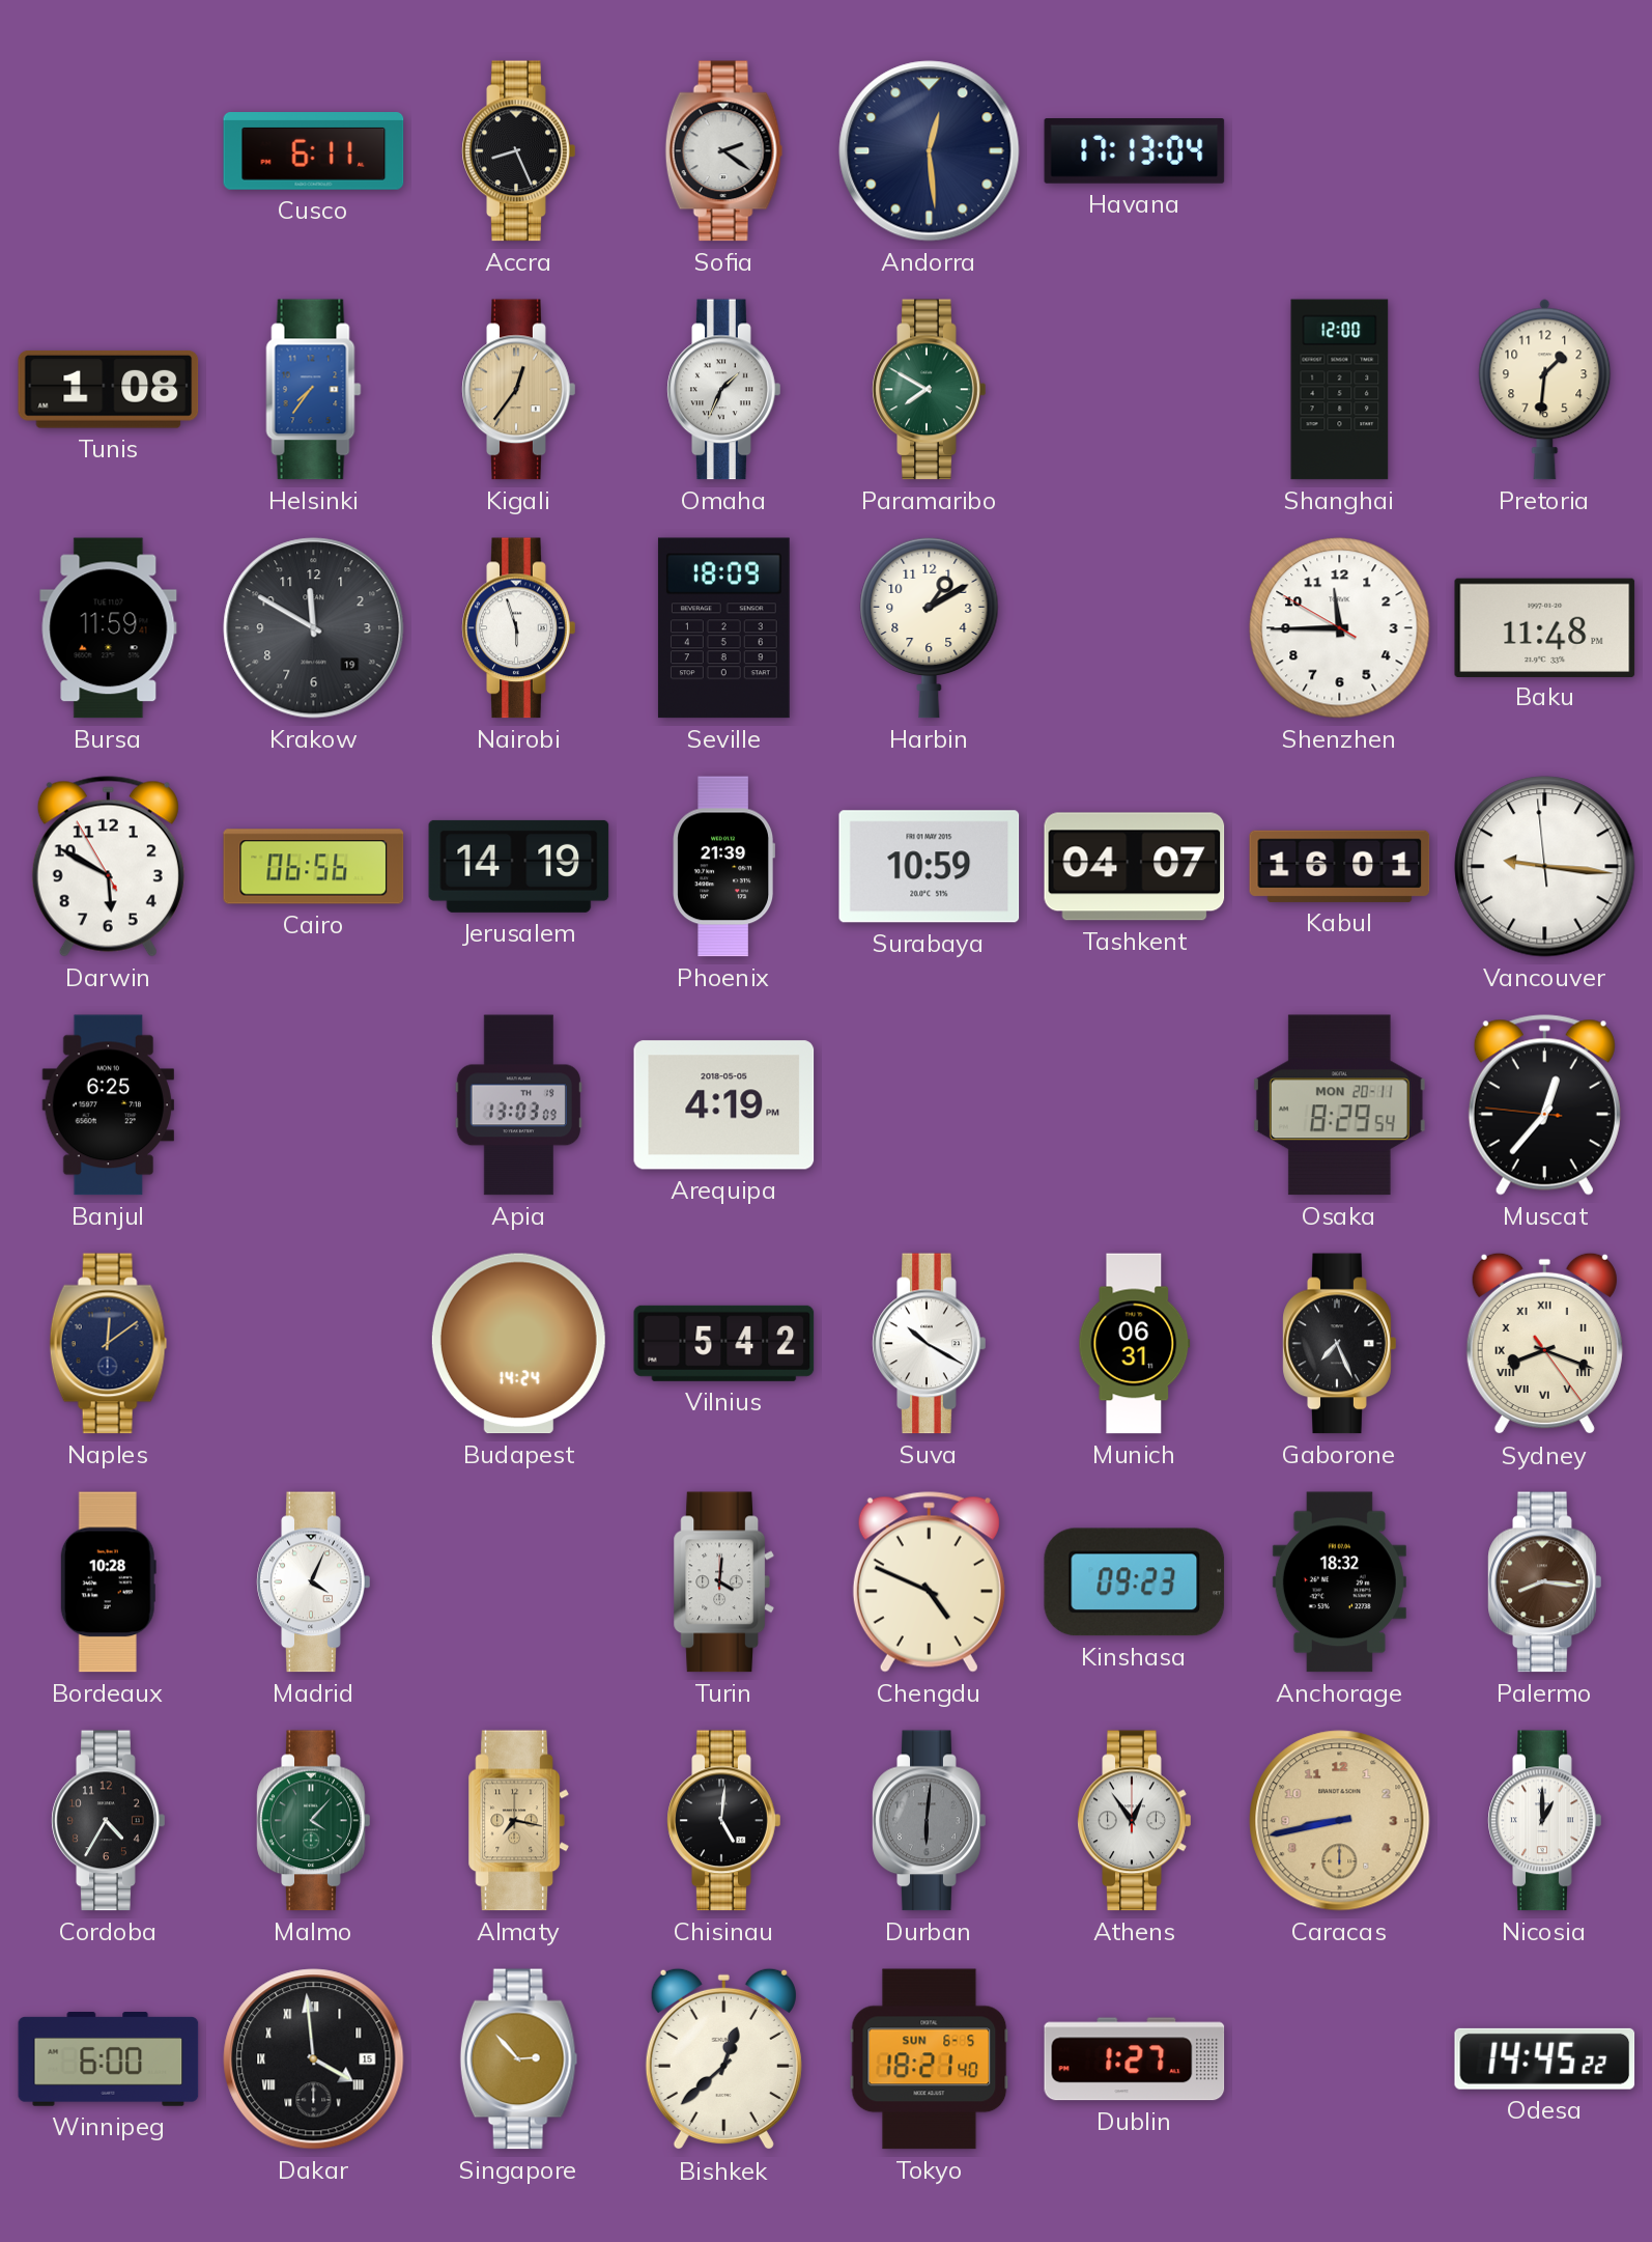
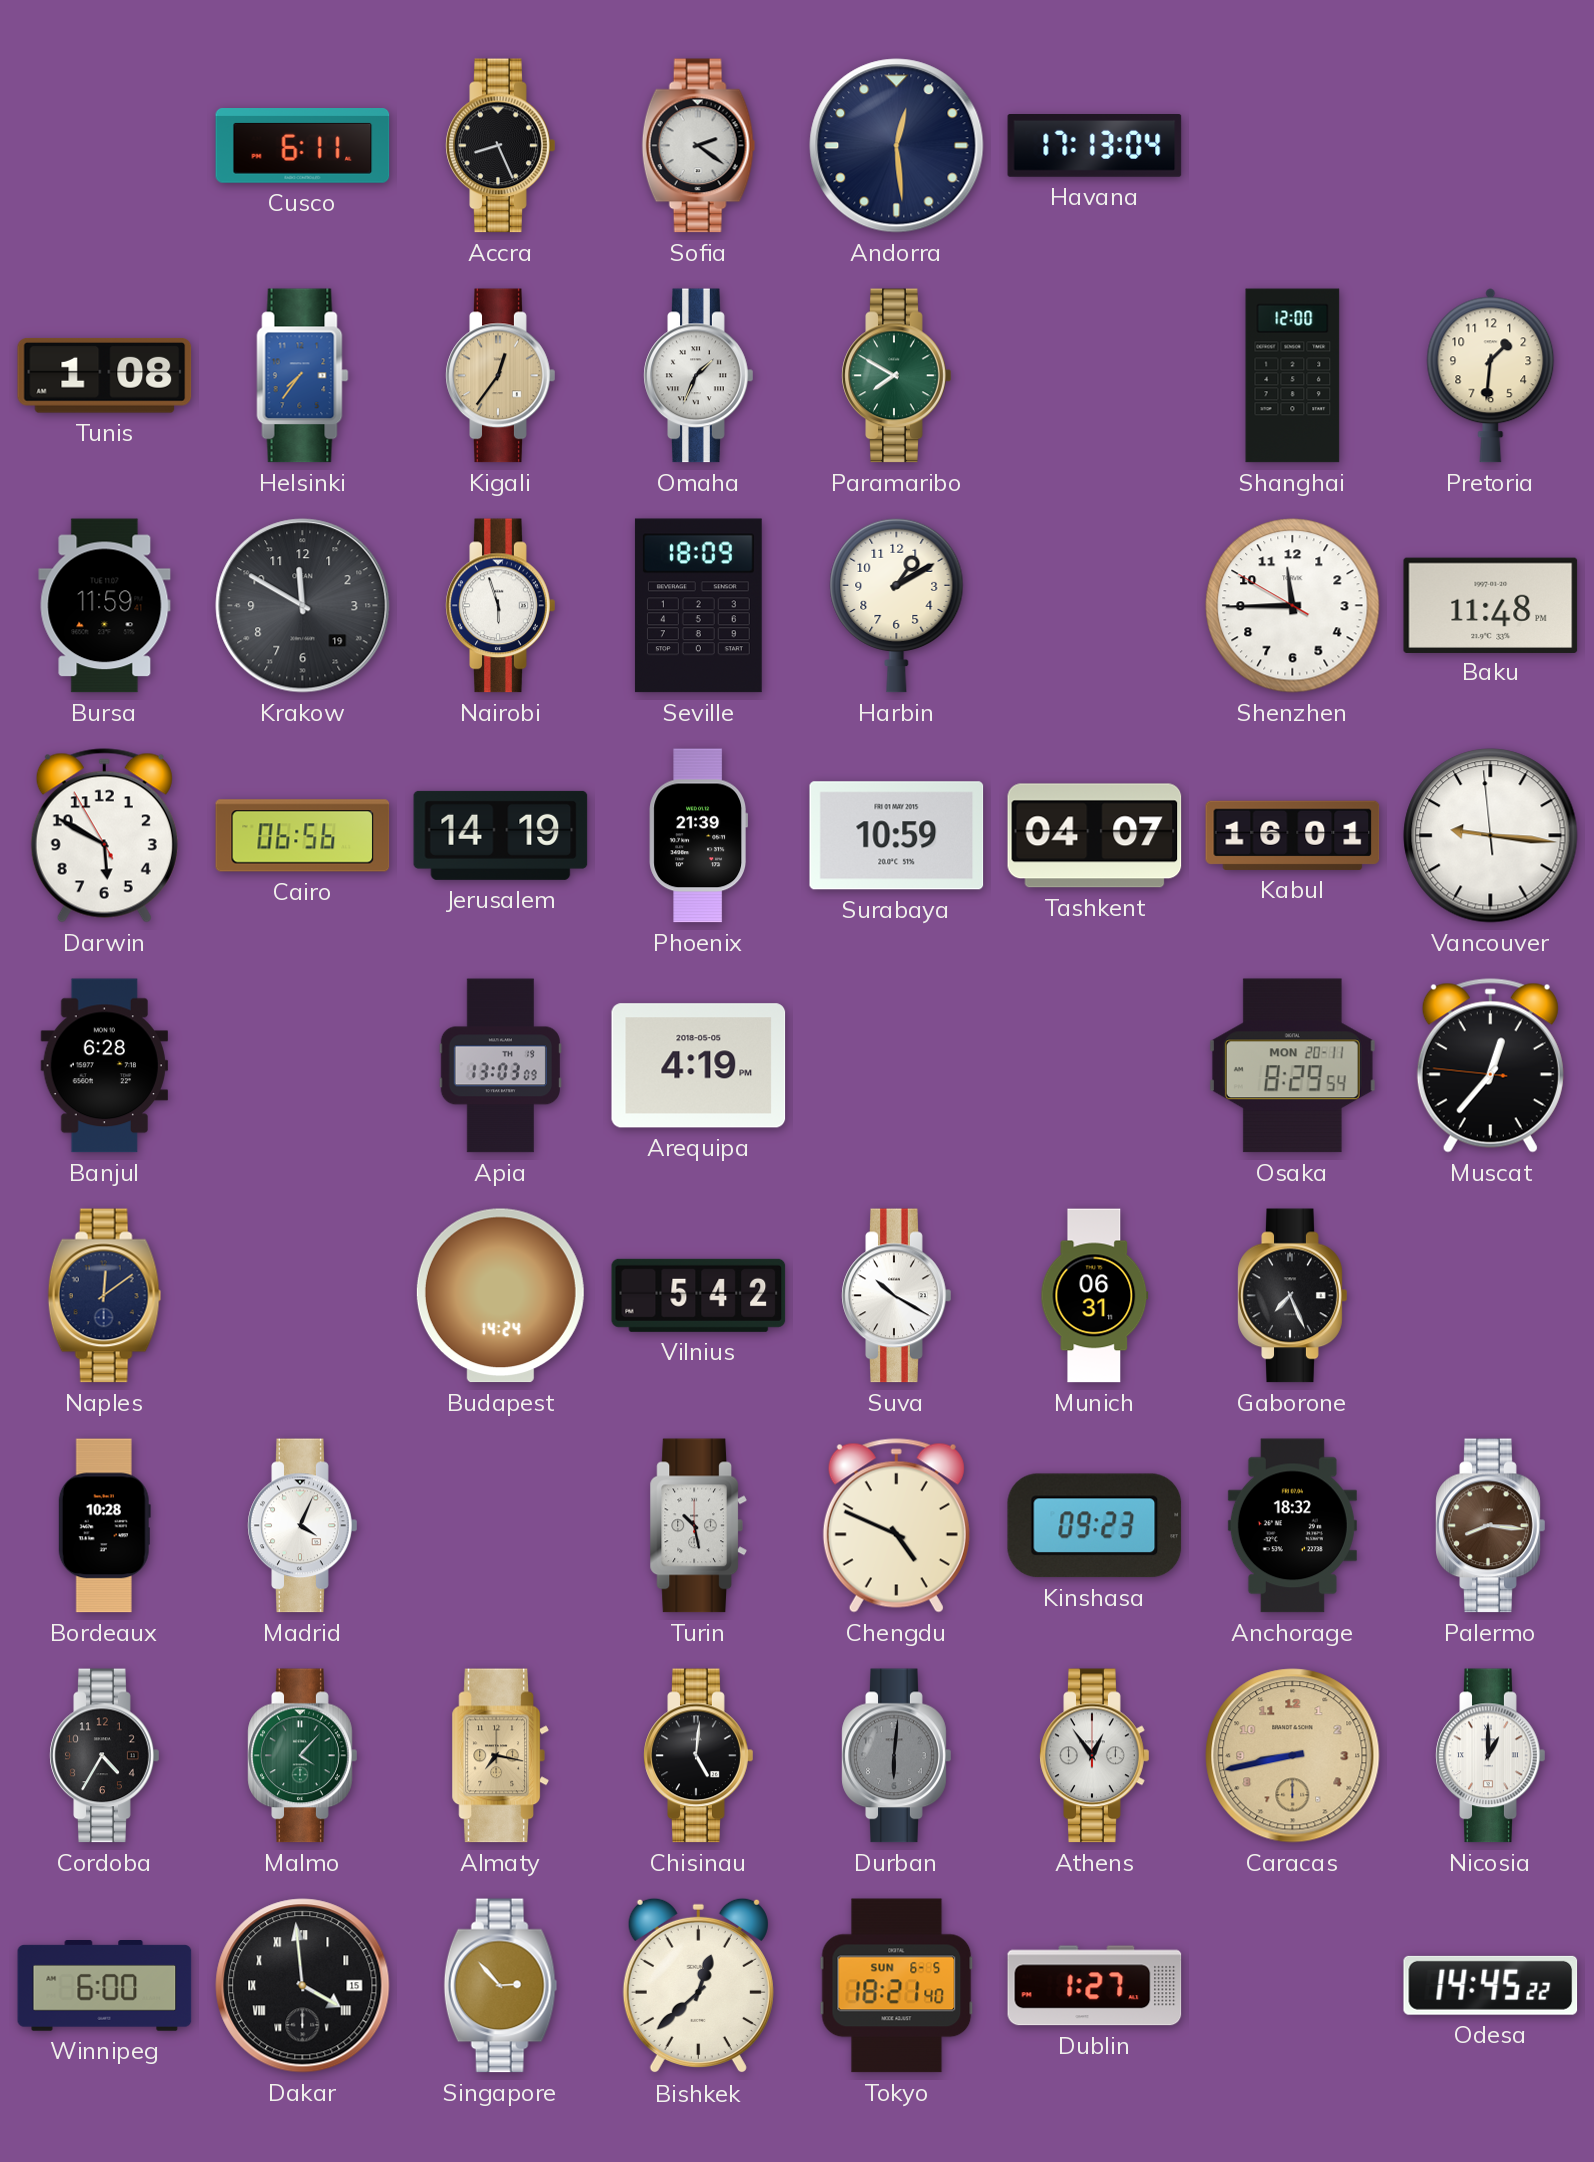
Banjul: 6:25 -> 6:28 (104, 1066)
Sydney: 8:18 -> none (1544, 1344)
Turin: 4:01 -> 10:28 (698, 1526)
